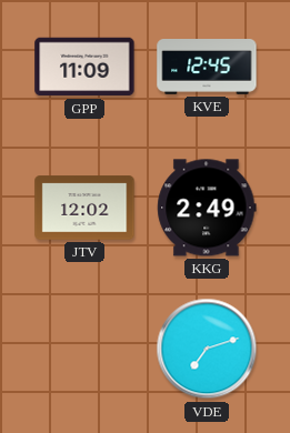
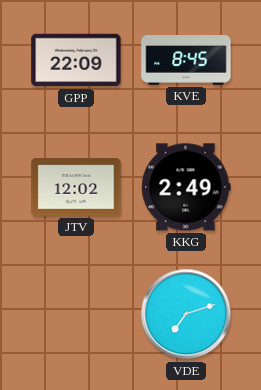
GPP: 11:09 -> 22:09 (76, 60)
KVE: 12:45 -> 8:45 (186, 61)
